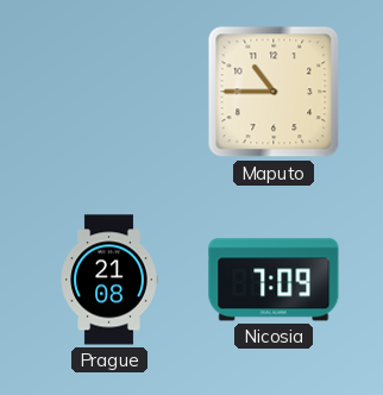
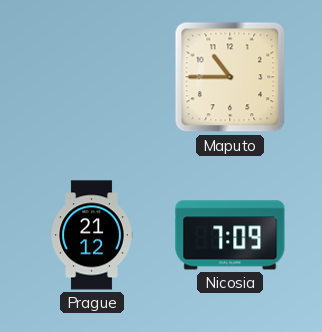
Prague: 21:08 -> 21:12 (92, 235)
